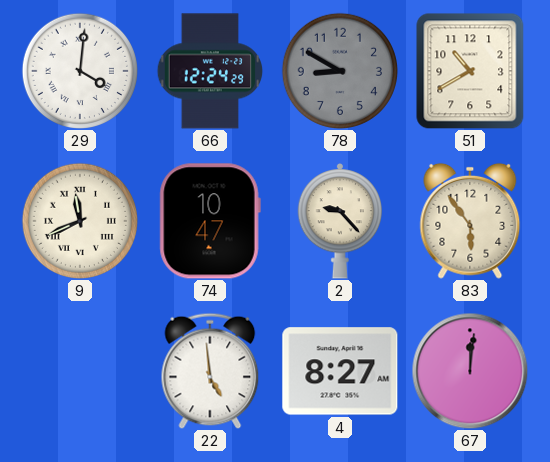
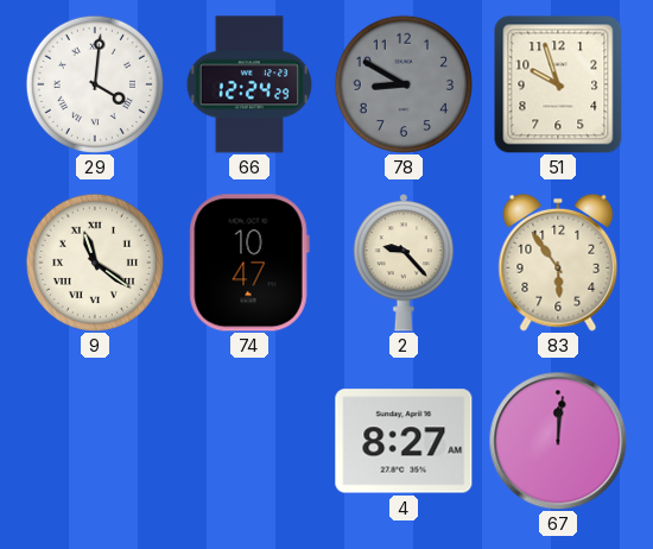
51: 10:40 -> 9:57 (558, 84)
9: 11:41 -> 11:21 (94, 261)
22: 4:59 -> none (210, 371)
